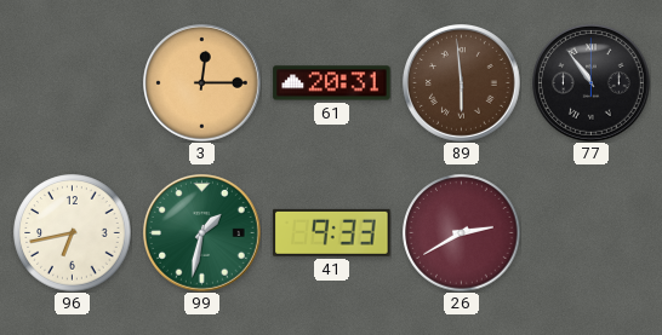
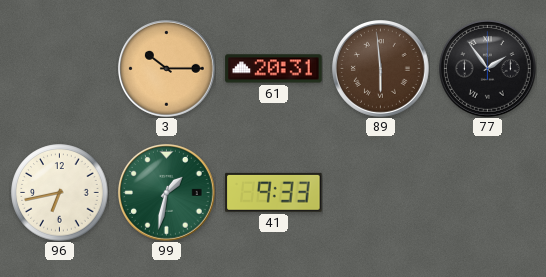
3: 12:15 -> 10:15 (167, 69)
77: 10:54 -> 1:54 (488, 69)
26: 2:40 -> none (462, 233)
